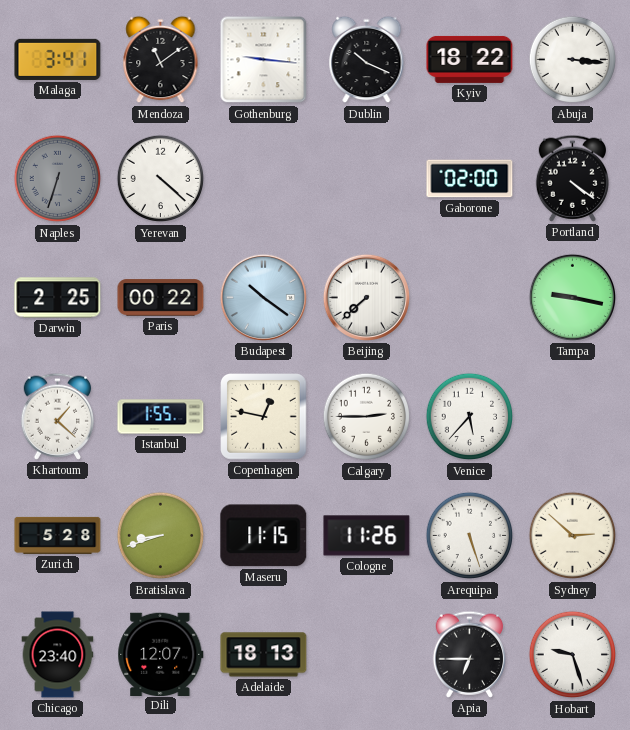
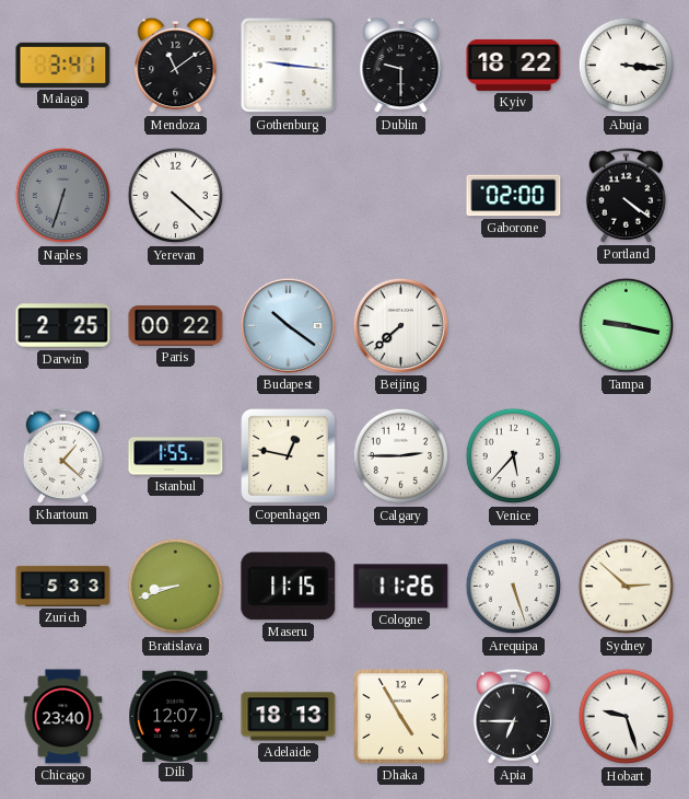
Dublin: 10:19 -> 9:30 (401, 66)
Zurich: 5:28 -> 5:33 (63, 586)
Dhaka: none -> 4:55 (401, 717)
